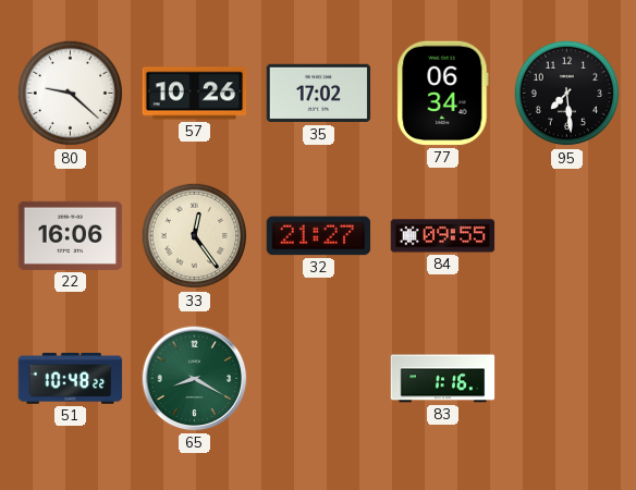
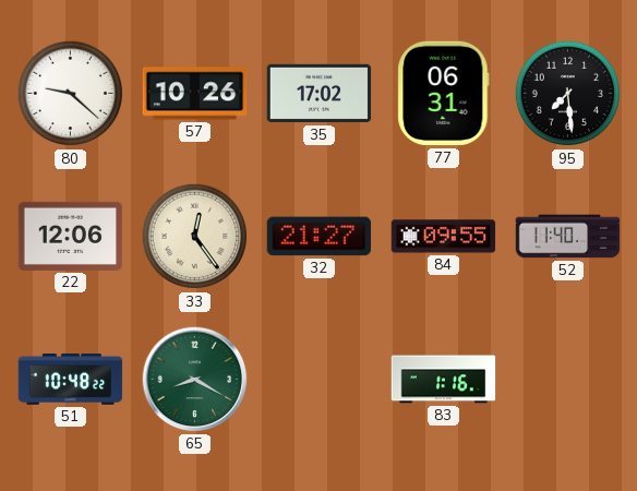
77: 06:34 -> 06:31 (444, 94)
22: 16:06 -> 12:06 (71, 236)
52: none -> 11:40 (568, 237)
